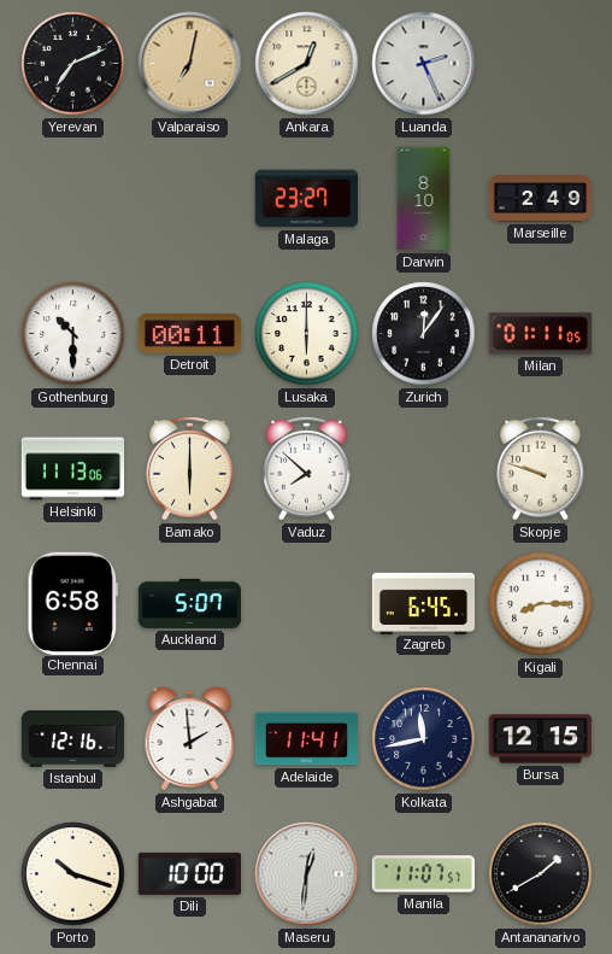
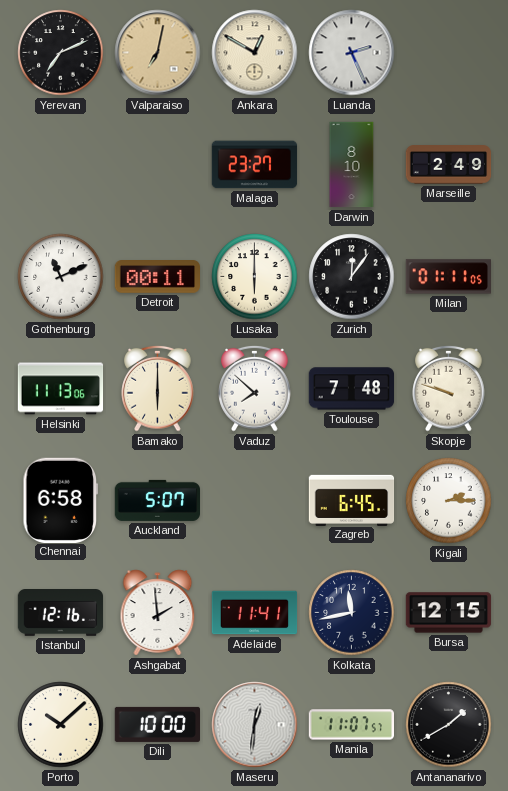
Ankara: 12:40 -> 12:50 (255, 53)
Gothenburg: 10:30 -> 11:11 (61, 277)
Toulouse: none -> 7:48 (352, 389)
Kigali: 8:15 -> 2:15 (449, 501)
Porto: 10:18 -> 10:08 (61, 725)
